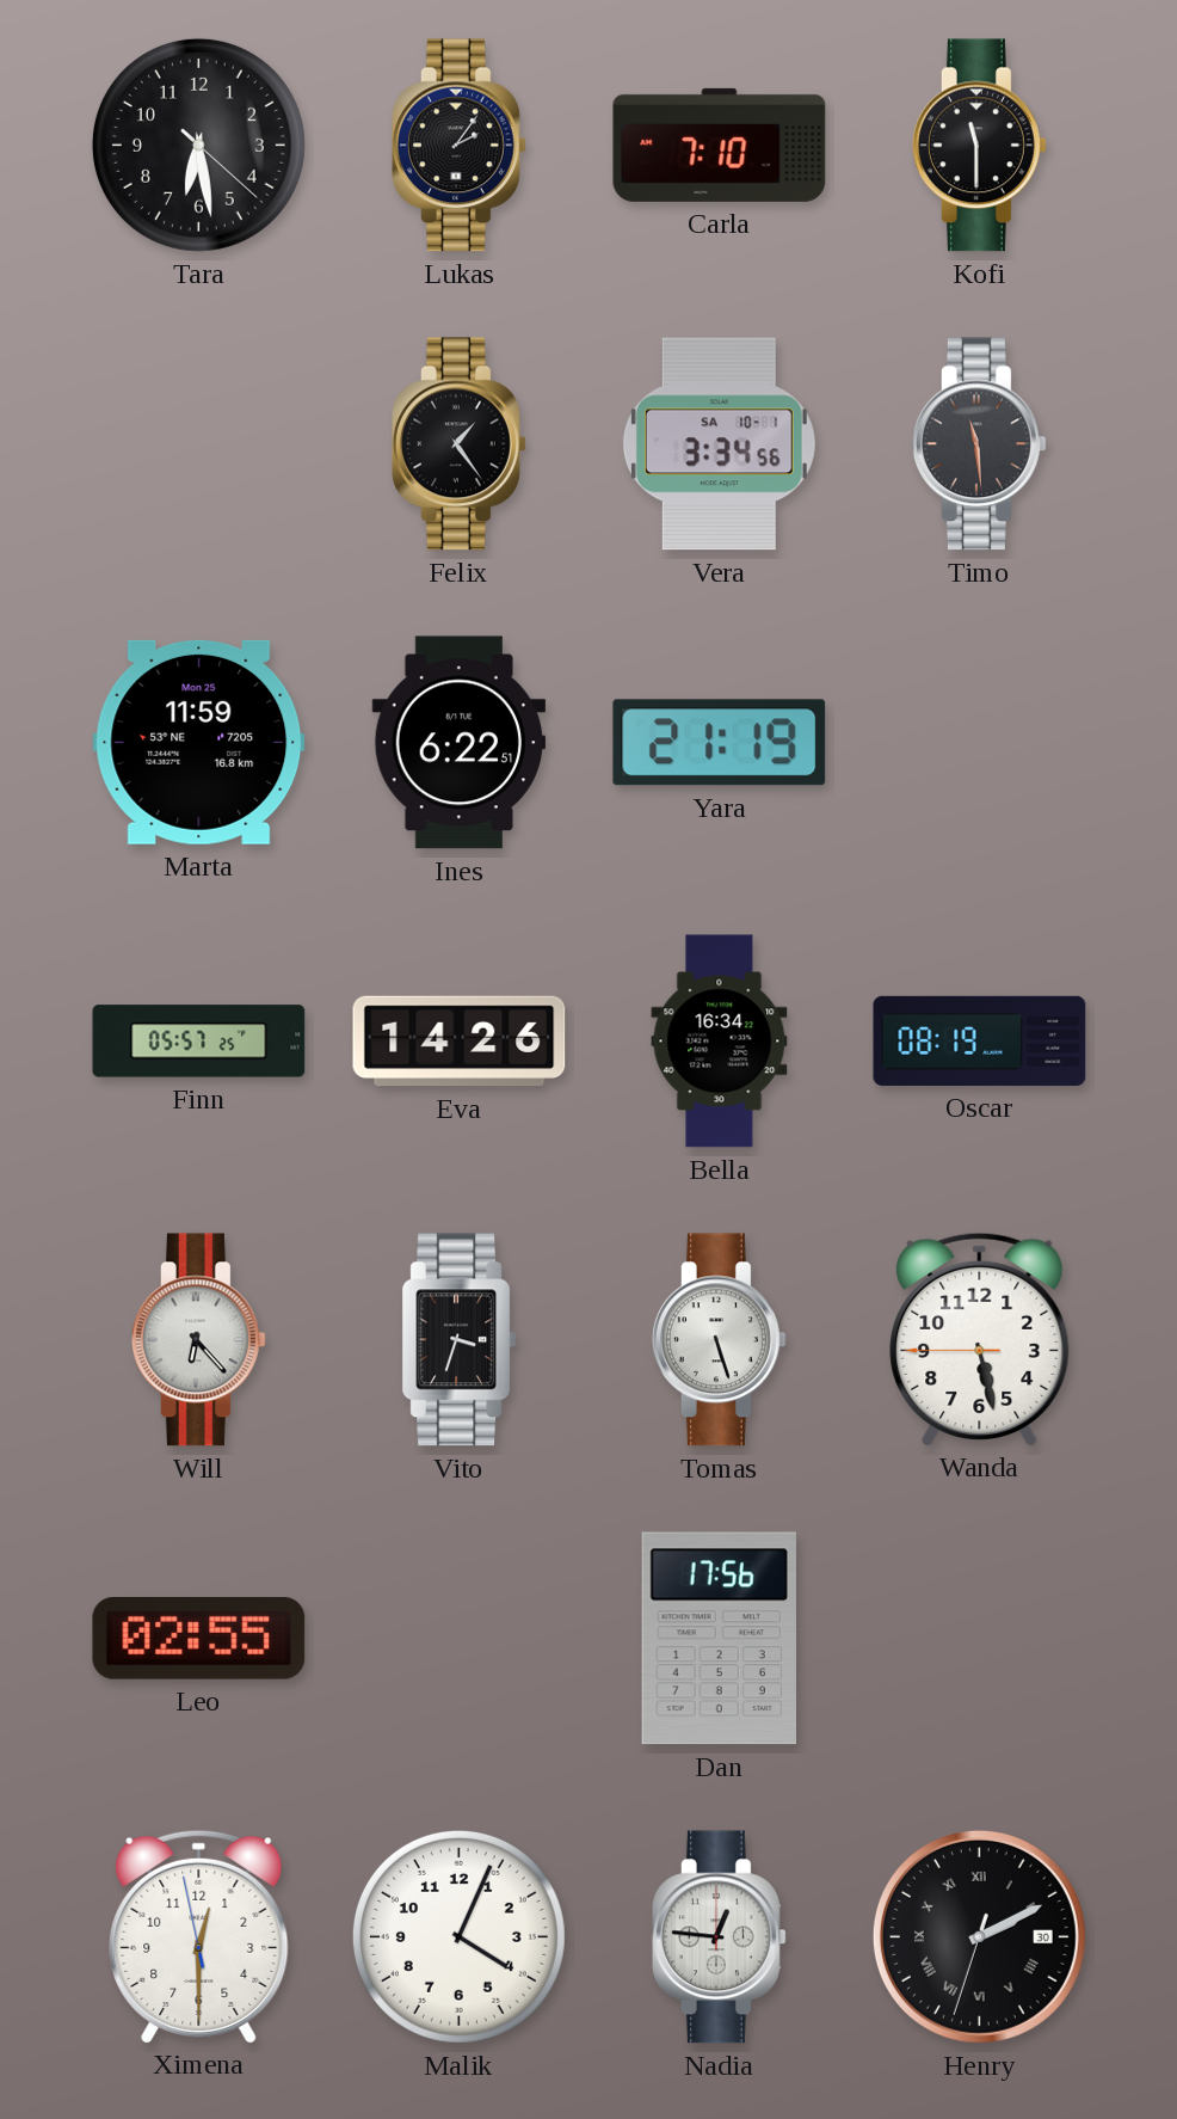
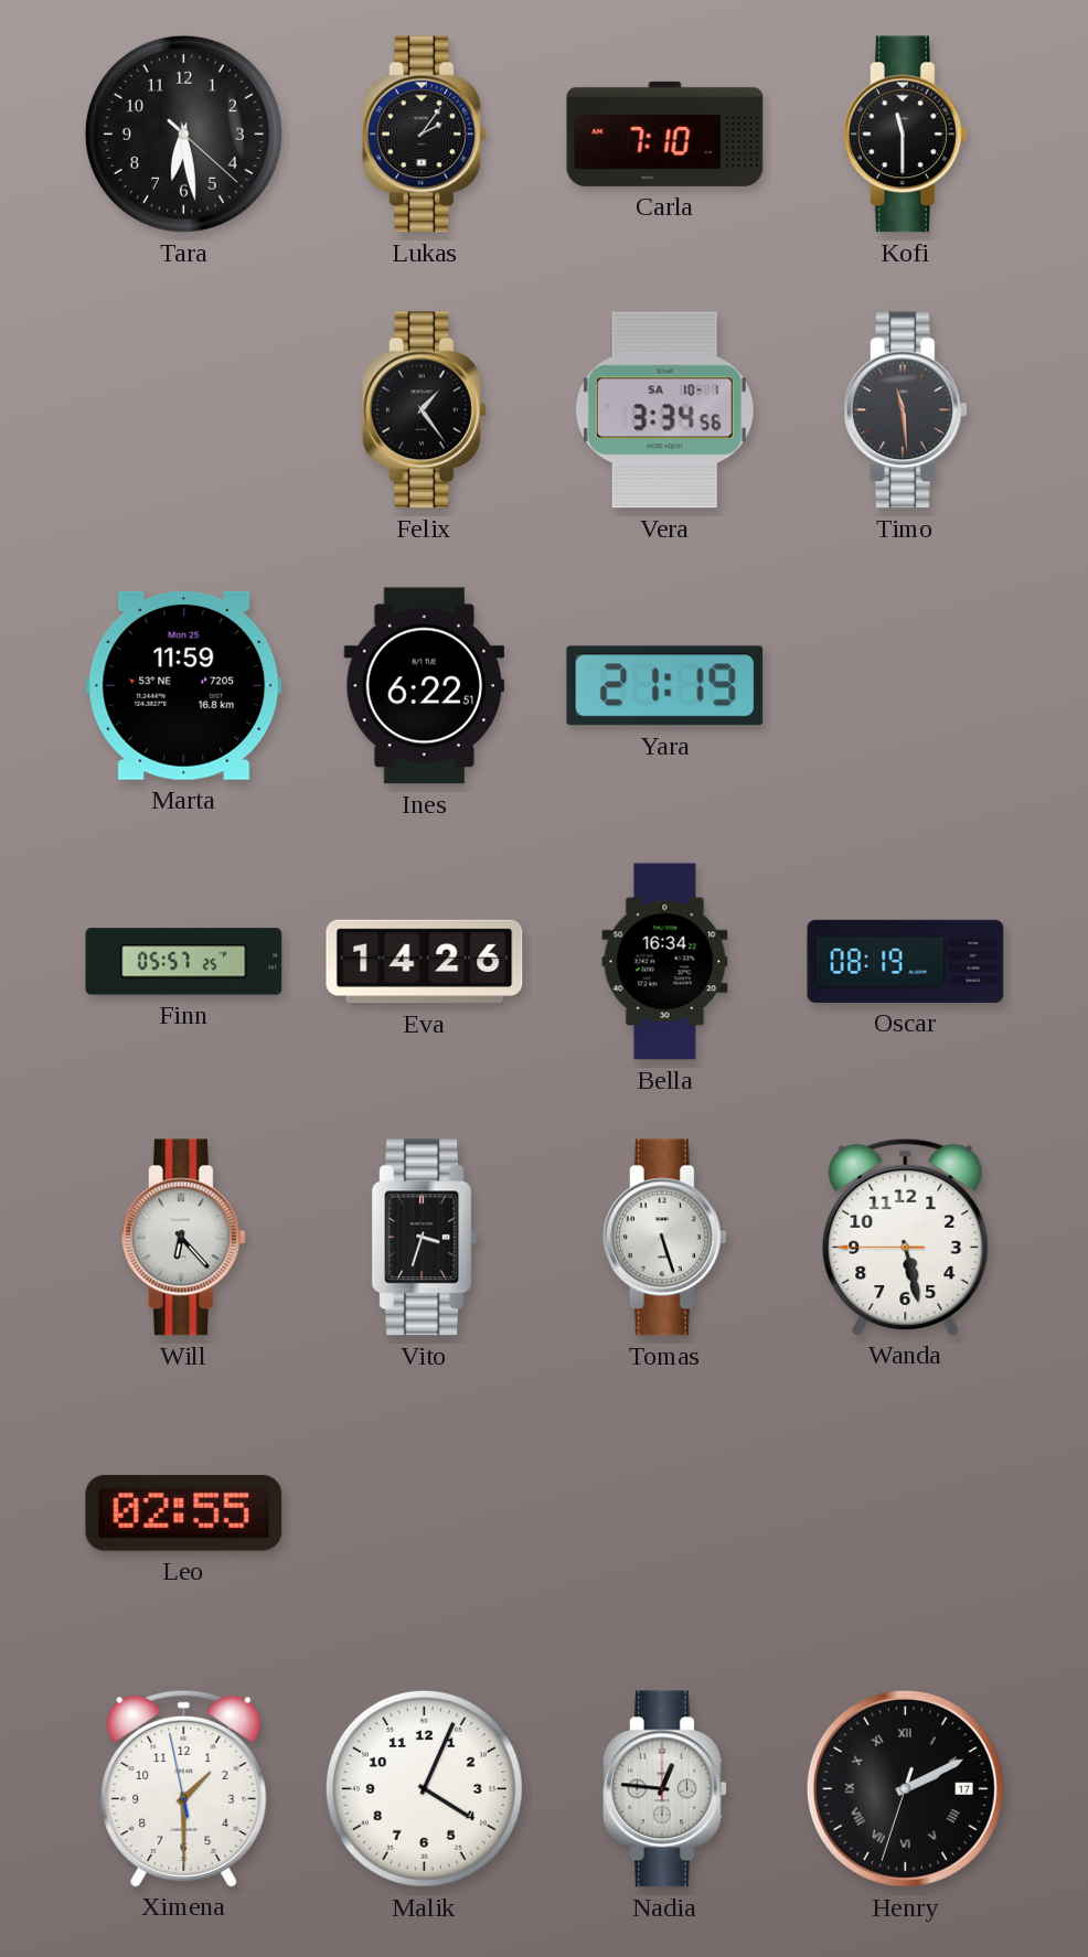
Dan: 17:56 -> none (719, 1639)
Ximena: 12:29 -> 1:29 (184, 1788)
Henry date: 30 -> 17 (905, 1788)
